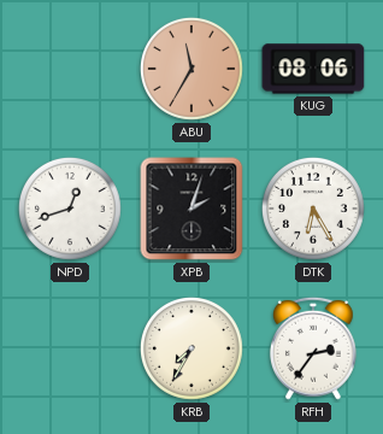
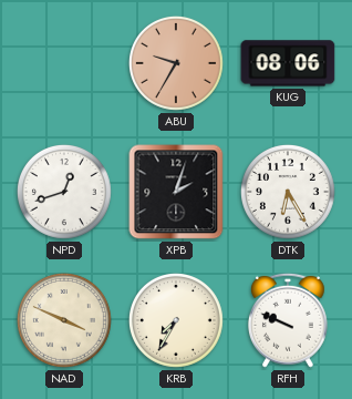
ABU: 11:35 -> 9:35 (176, 63)
NAD: none -> 3:49 (64, 320)
RFH: 2:36 -> 9:49 (288, 320)
